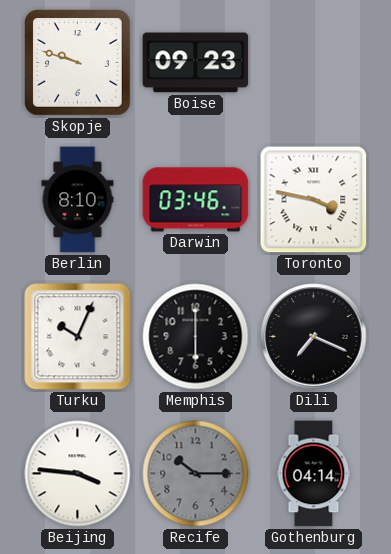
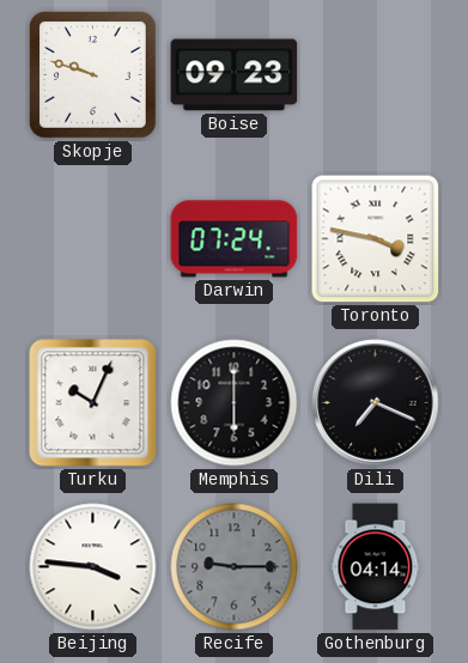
Berlin: 8:10 -> none (78, 200)
Darwin: 03:46 -> 07:24 (235, 239)
Recife: 10:15 -> 9:15 (235, 567)
